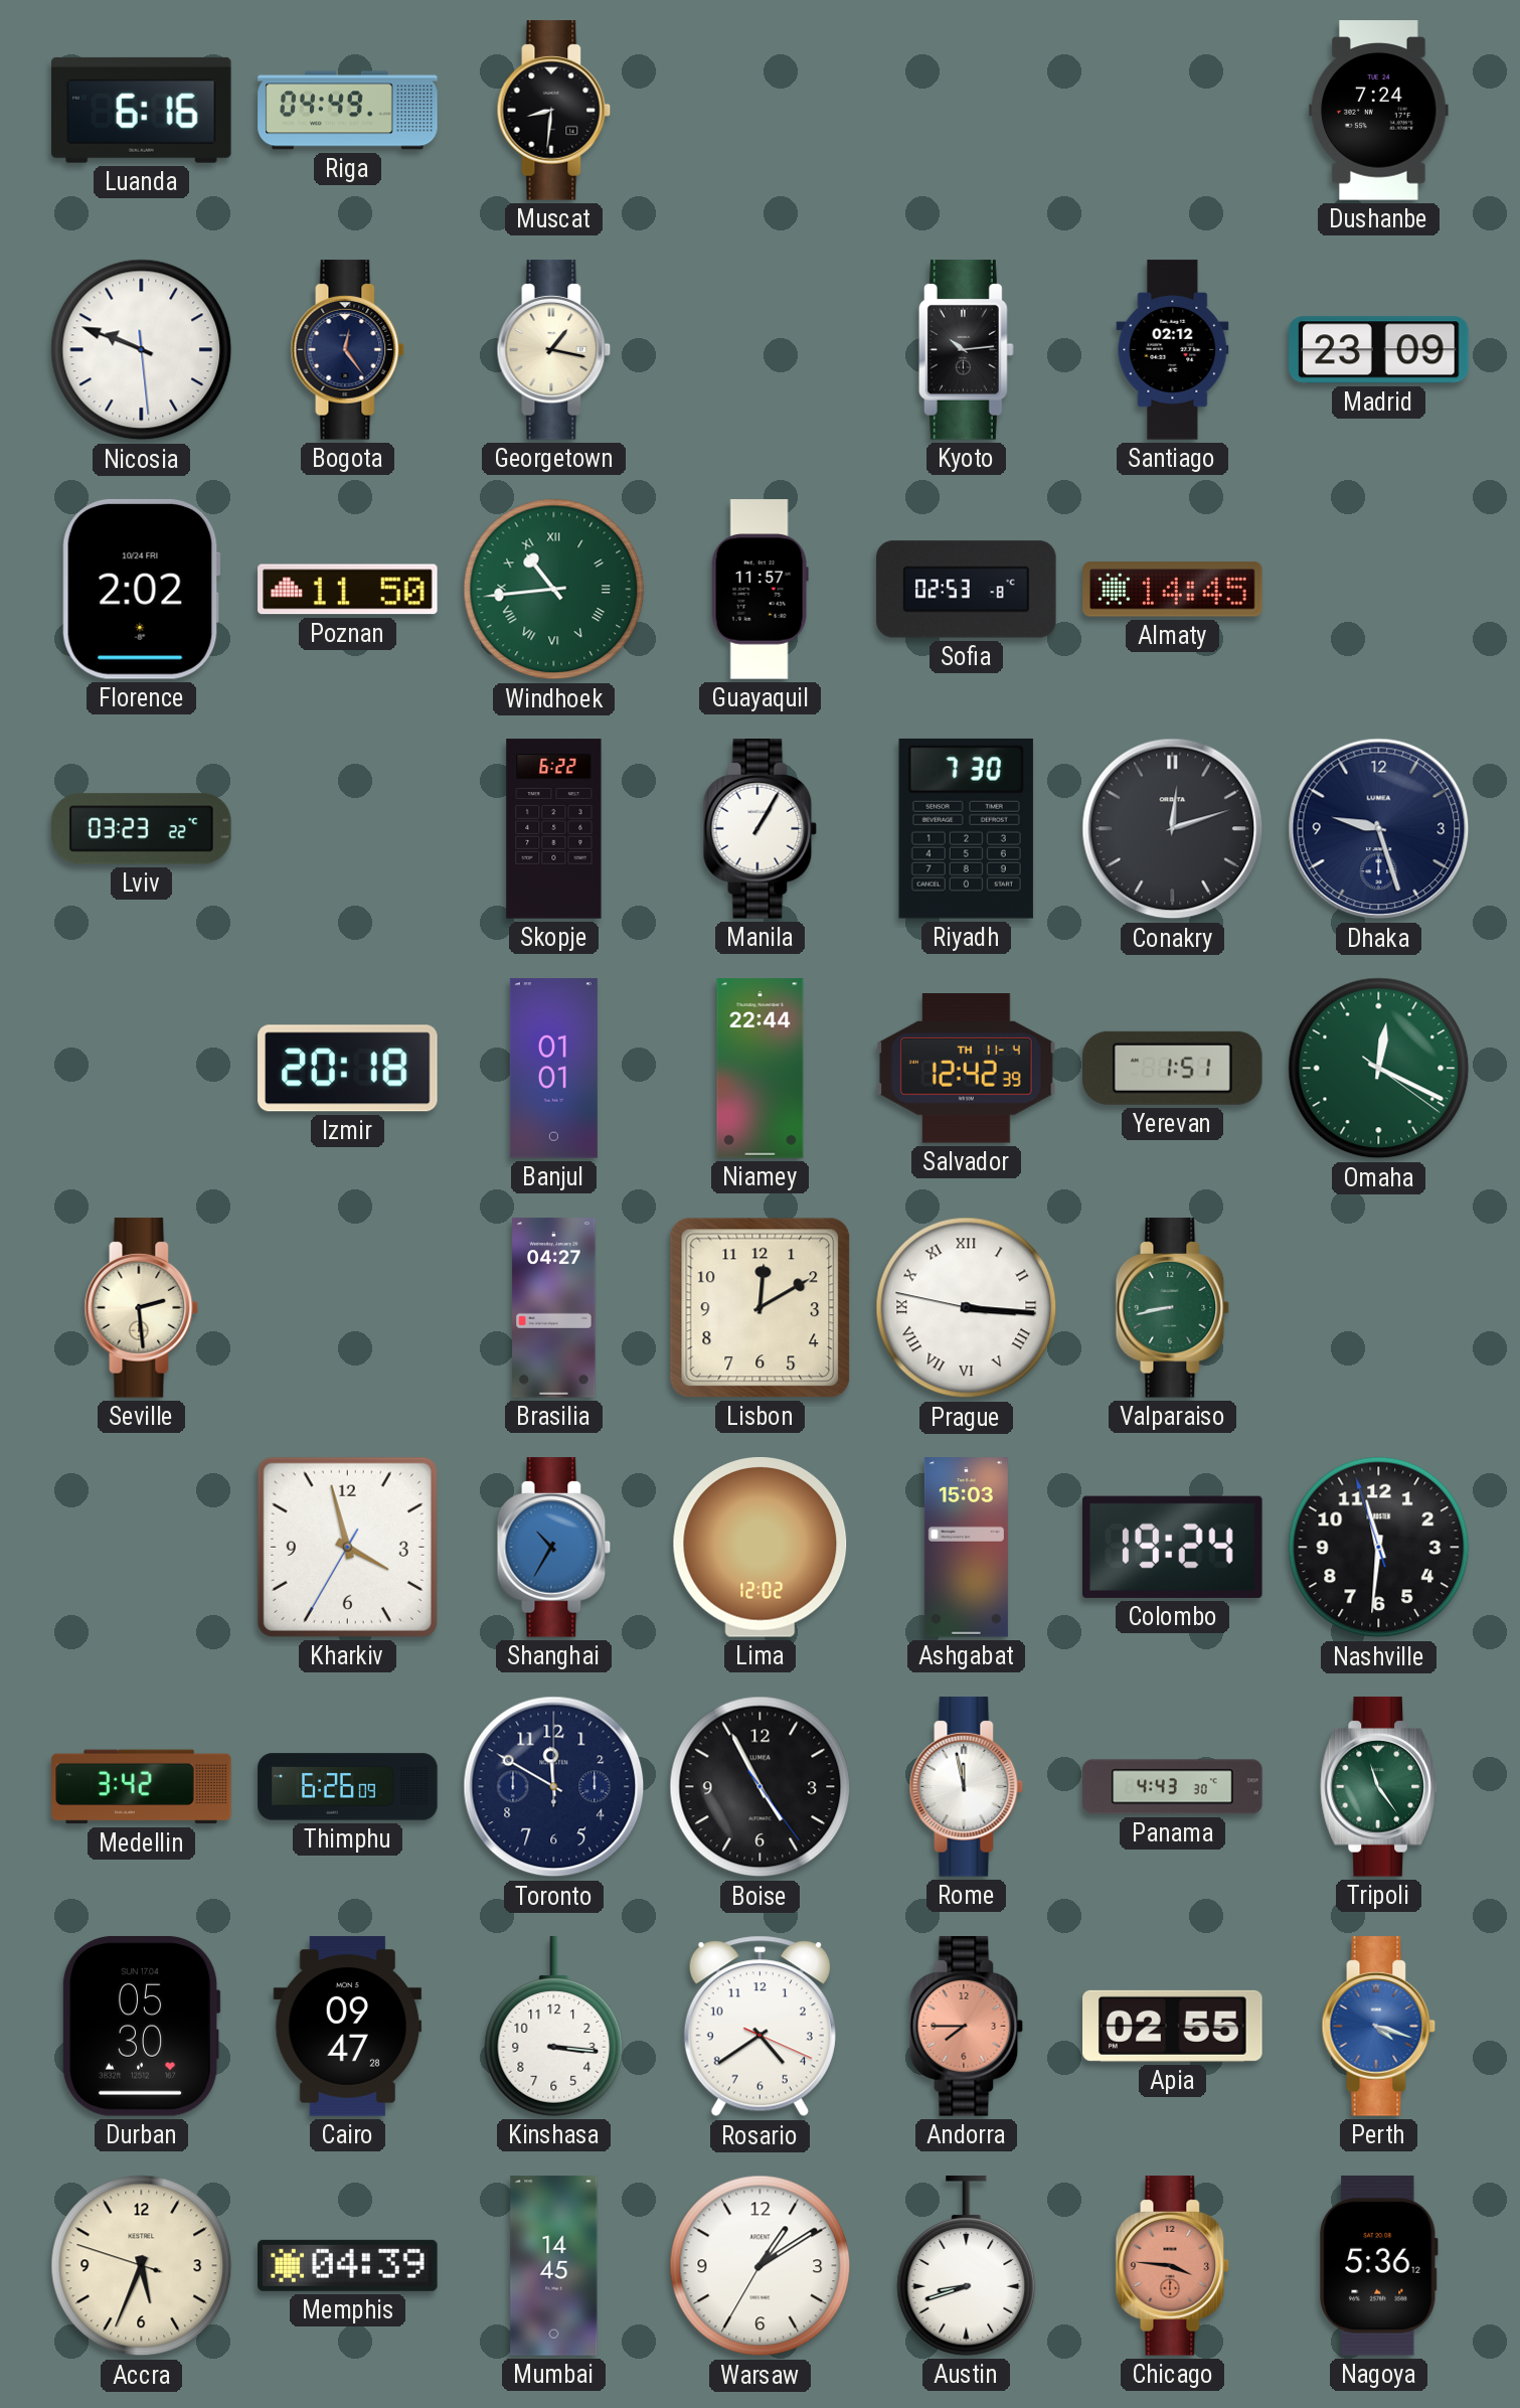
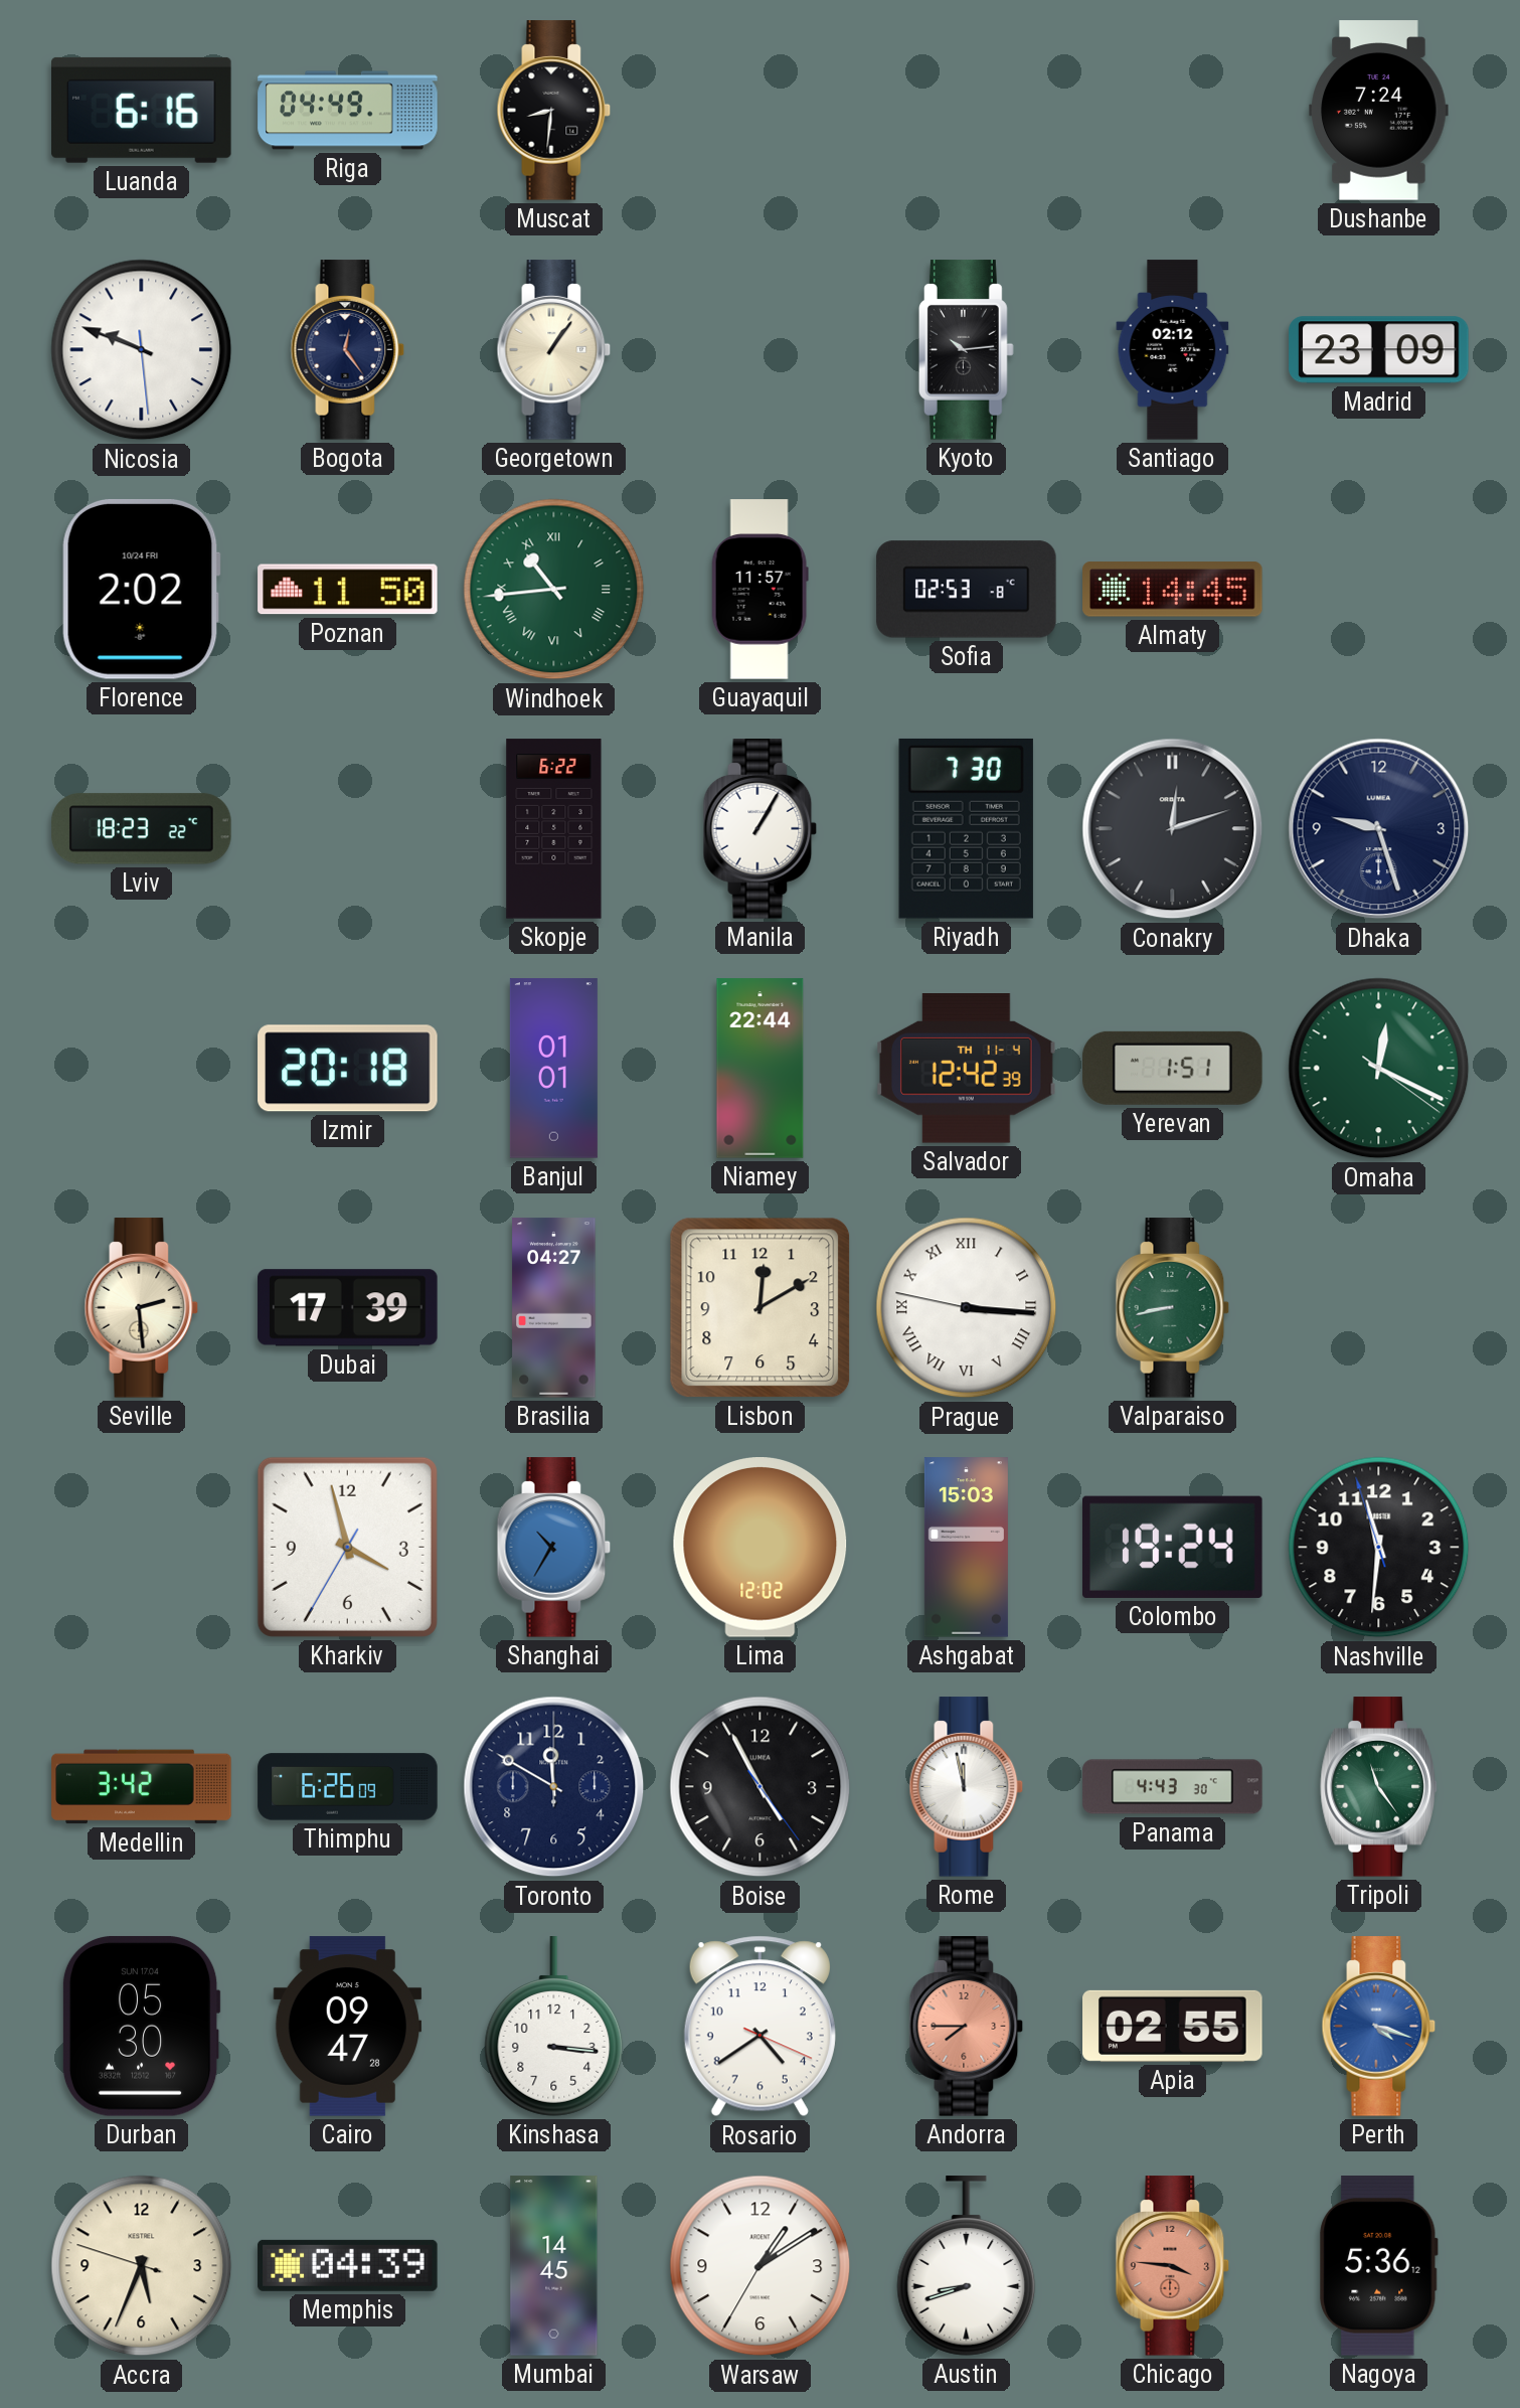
Georgetown: 1:17 -> 1:06 (554, 350)
Lviv: 03:23 -> 18:23 (142, 829)
Dubai: none -> 17:39 (348, 1308)
